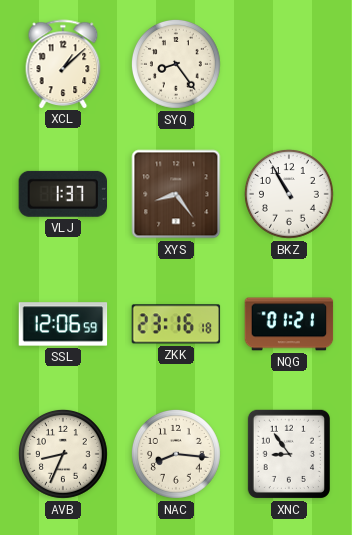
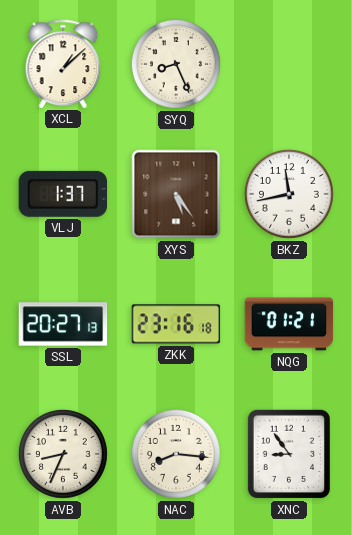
SYQ: 8:24 -> 8:26 (176, 64)
XYS: 8:24 -> 5:24 (176, 194)
BKZ: 10:55 -> 11:43 (289, 194)
SSL: 12:06 -> 20:27 (63, 324)
